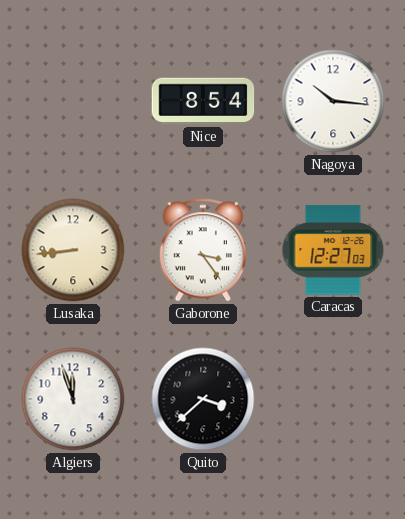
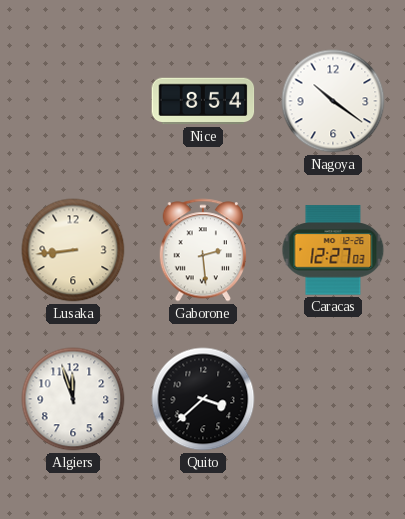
Nagoya: 10:16 -> 10:21 (333, 101)
Gaborone: 3:24 -> 2:29 (202, 250)
